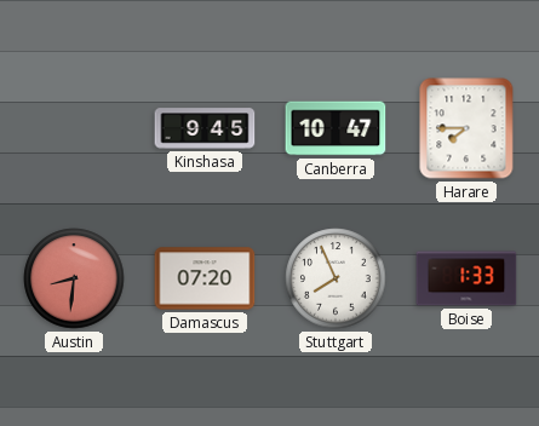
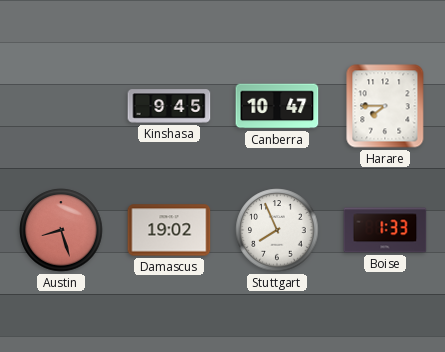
Austin: 8:31 -> 8:27 (61, 230)
Damascus: 07:20 -> 19:02 (169, 230)
